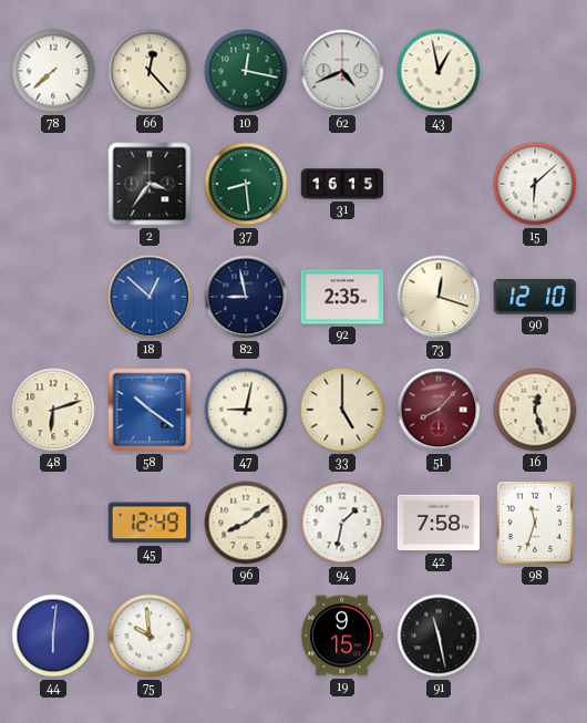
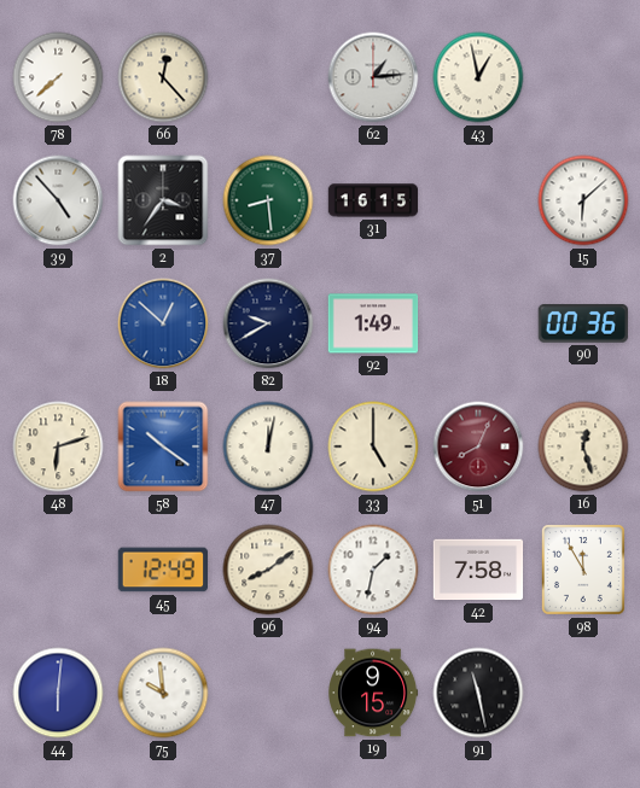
10: 12:17 -> none (246, 71)
62: 4:41 -> 1:14 (373, 77)
39: none -> 4:53 (58, 200)
82: 8:58 -> 9:40 (268, 323)
92: 2:35 -> 1:49 (373, 323)
73: 12:18 -> none (439, 297)
90: 12:10 -> 00:36 (583, 325)
47: 9:02 -> 12:02 (268, 446)
51: 8:07 -> 8:04 (478, 446)
98: 11:33 -> 11:55 (584, 571)
